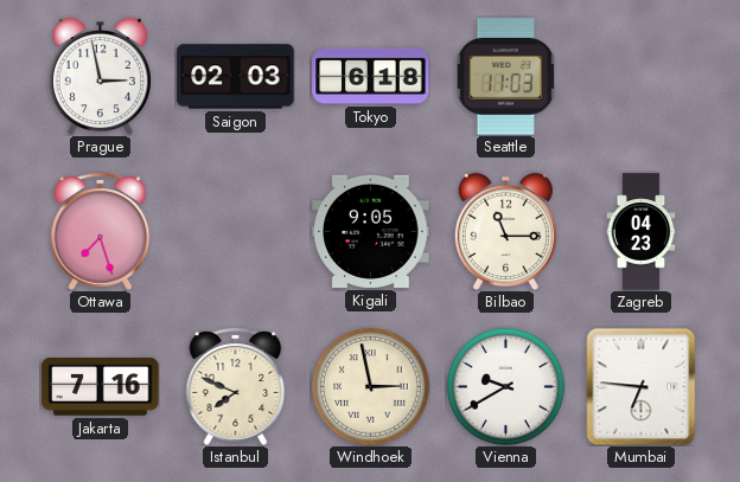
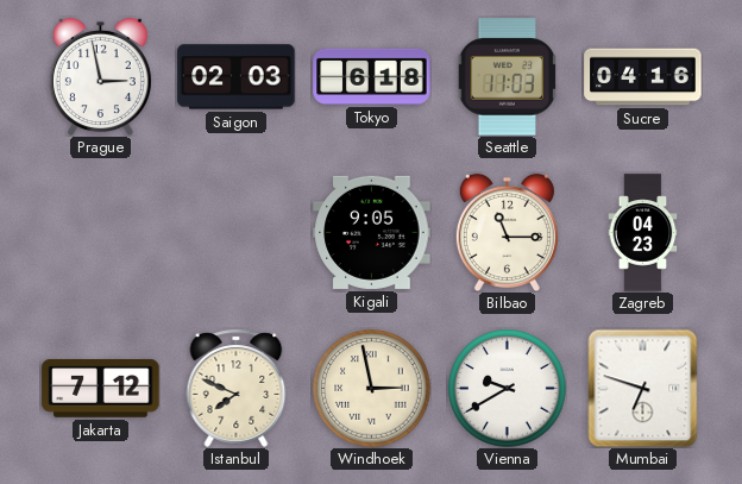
Sucre: none -> 04:16 (643, 77)
Ottawa: 7:27 -> none (101, 231)
Jakarta: 7:16 -> 7:12 (101, 389)
Mumbai: 6:46 -> 6:48 (643, 388)
